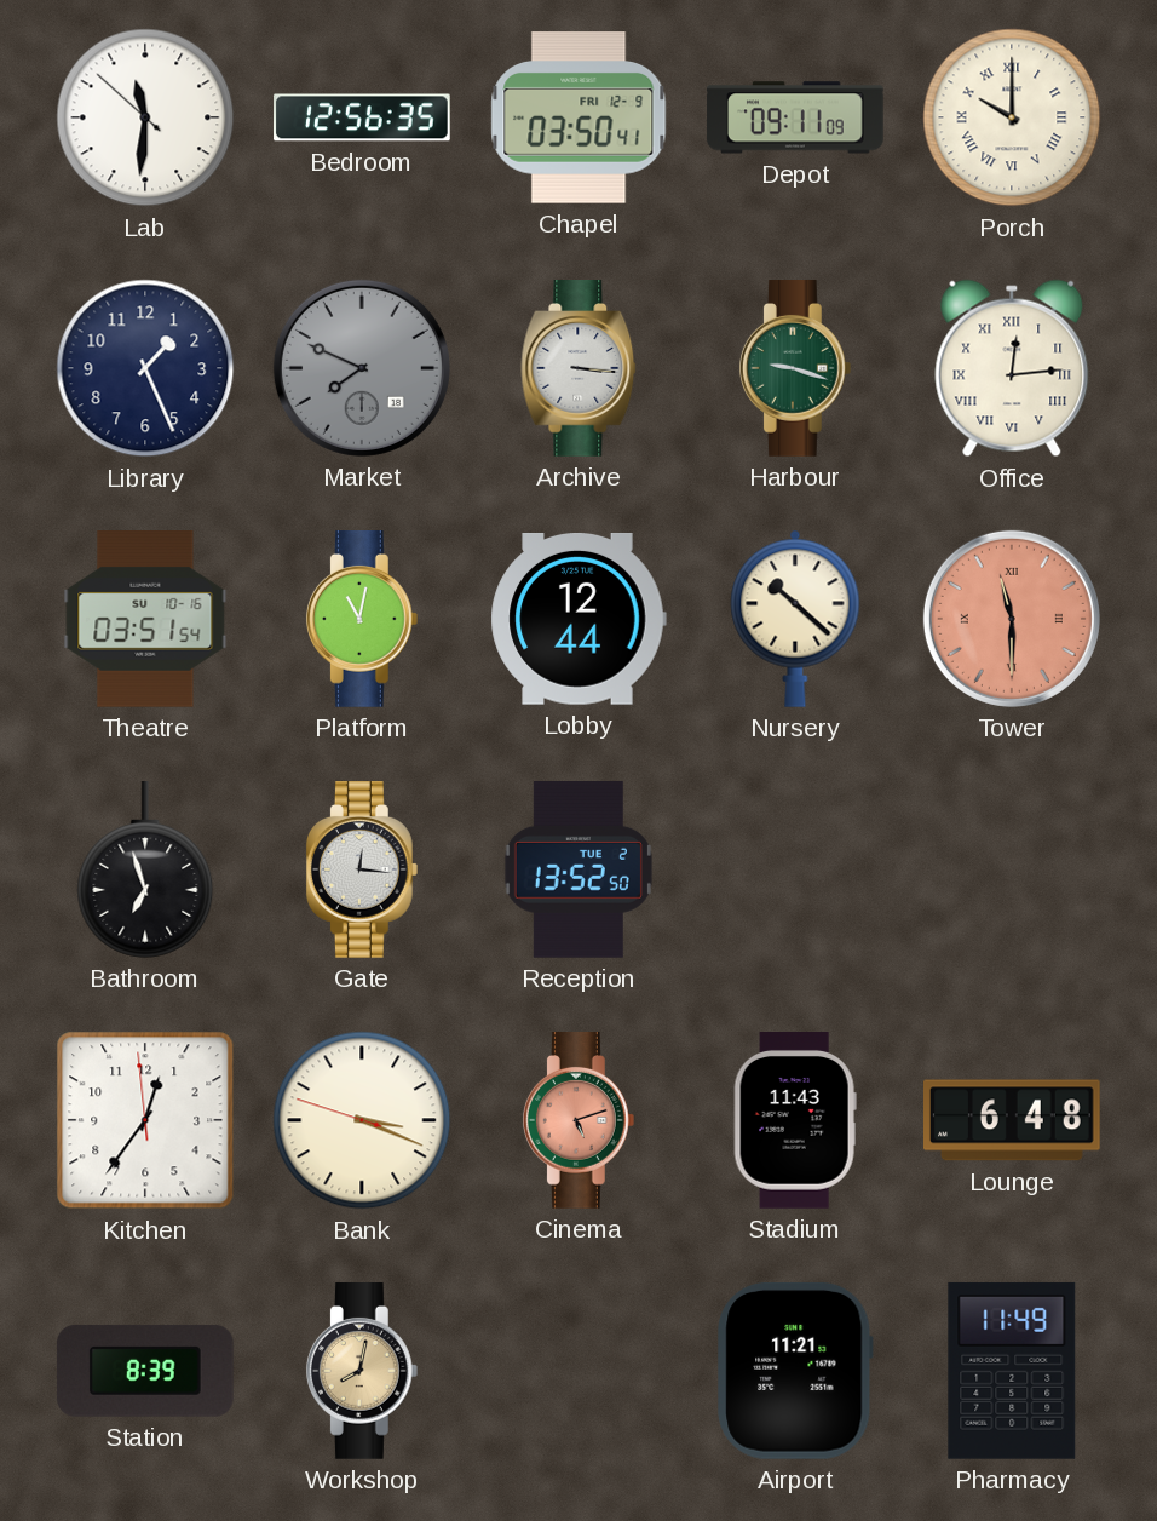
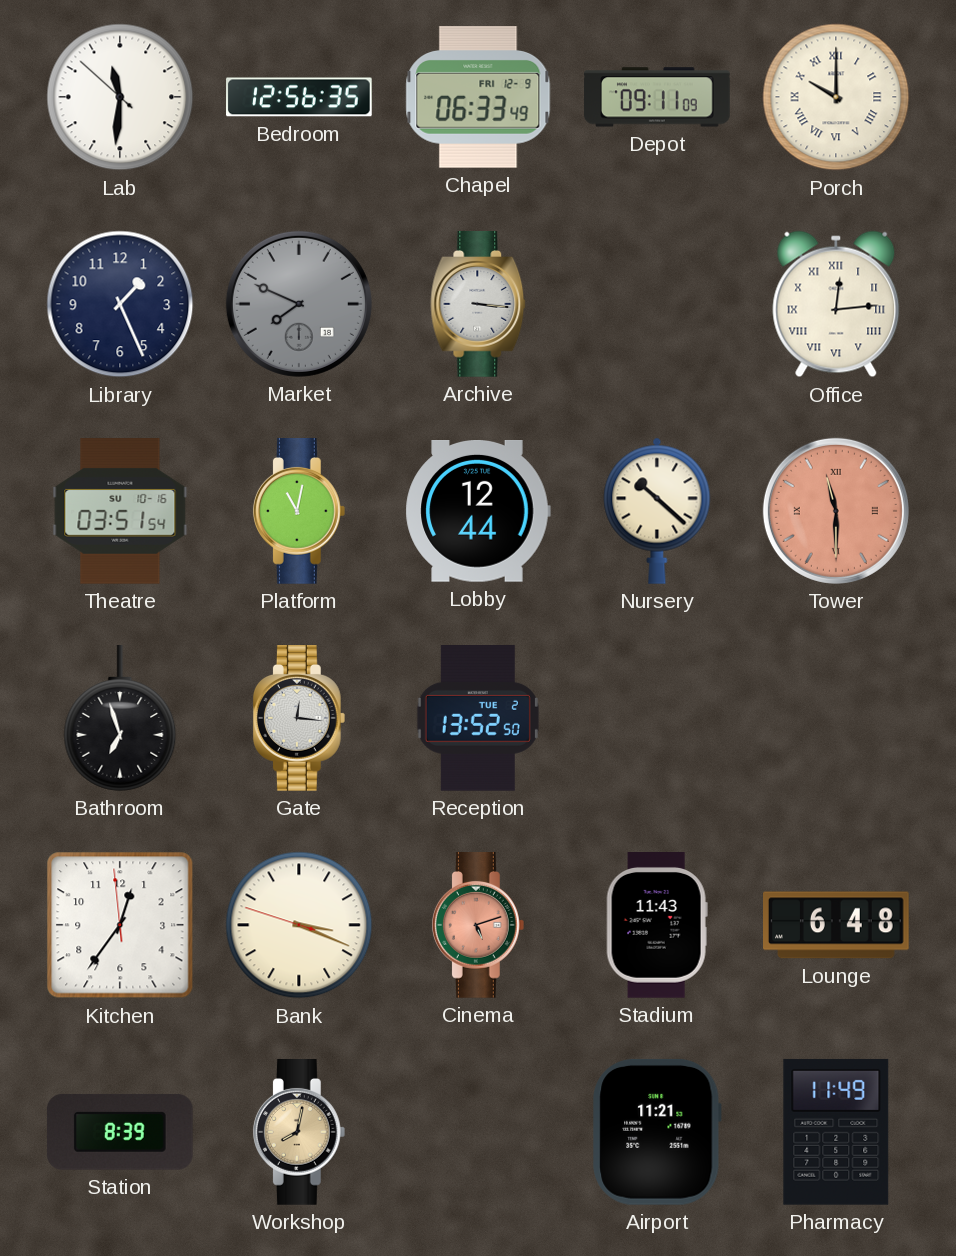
Chapel: 03:50 -> 06:33 (478, 97)
Harbour: 9:18 -> none (795, 369)
